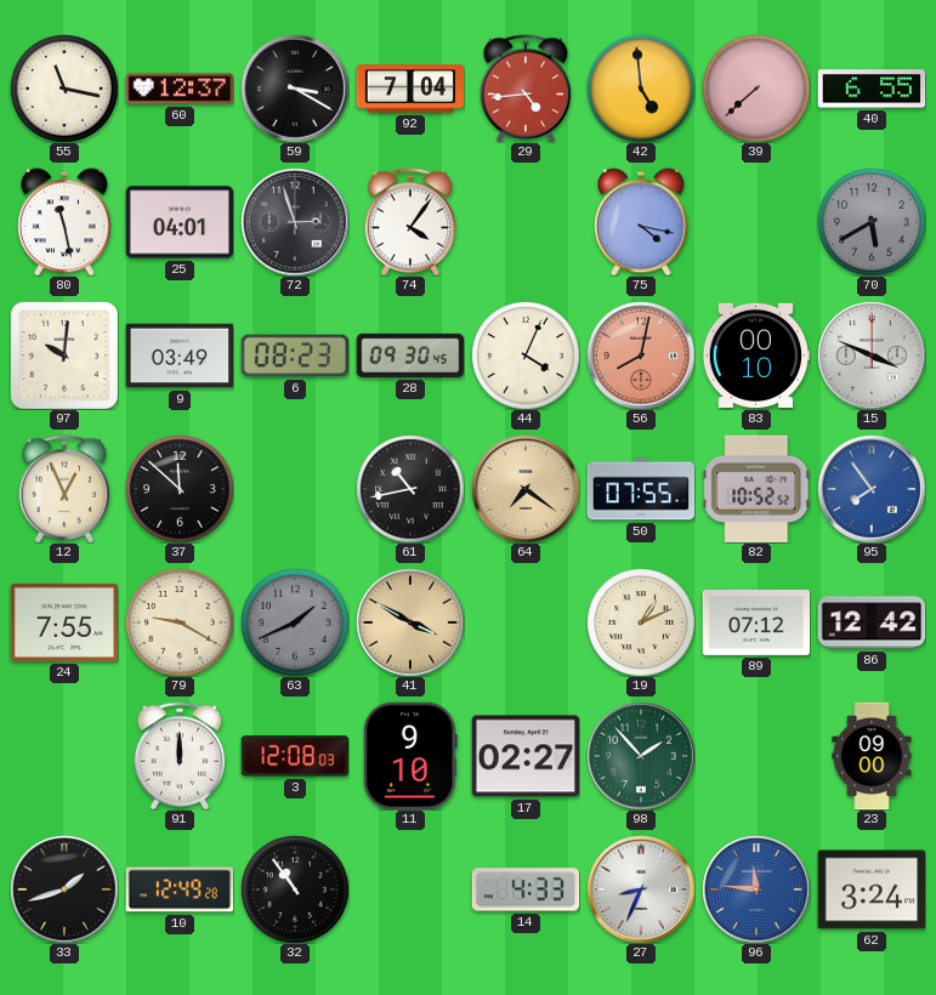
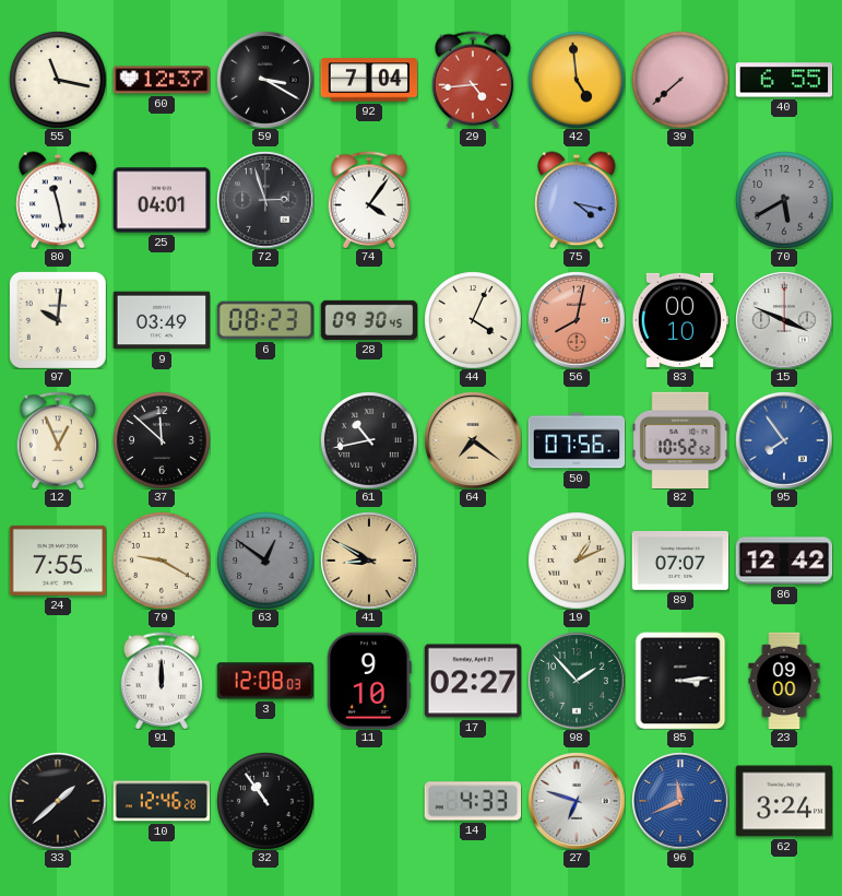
50: 07:55 -> 07:56 (577, 440)
63: 1:41 -> 12:51 (265, 561)
41: 3:50 -> 8:50 (369, 561)
89: 07:12 -> 07:07 (680, 561)
85: none -> 3:14 (680, 681)
33: 1:42 -> 1:38 (58, 801)
10: 12:49 -> 12:46 (162, 801)
27: 8:34 -> 6:48 (577, 801)
96: 11:46 -> 11:41 (680, 801)
